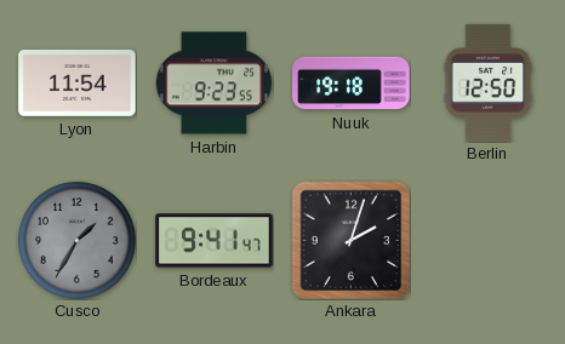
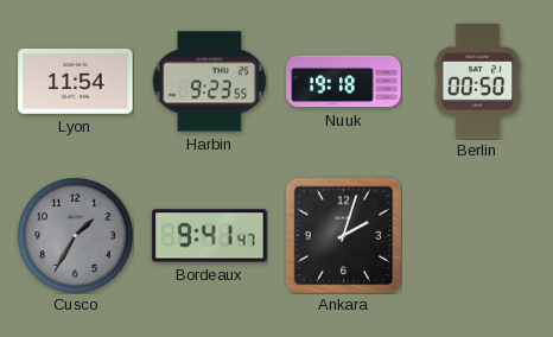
Berlin: 12:50 -> 00:50 (478, 82)
